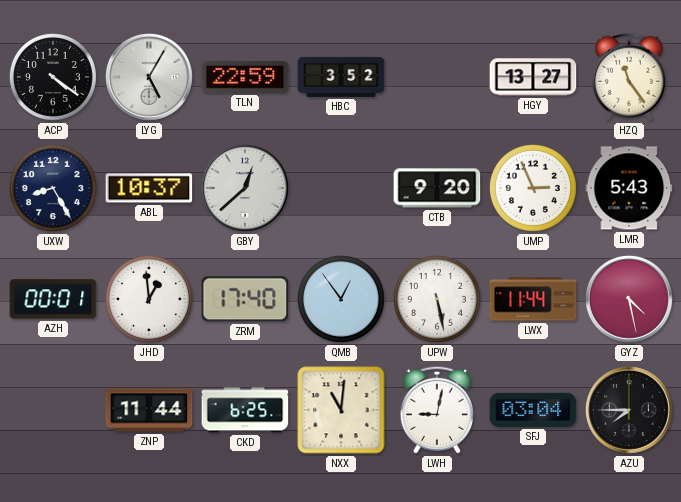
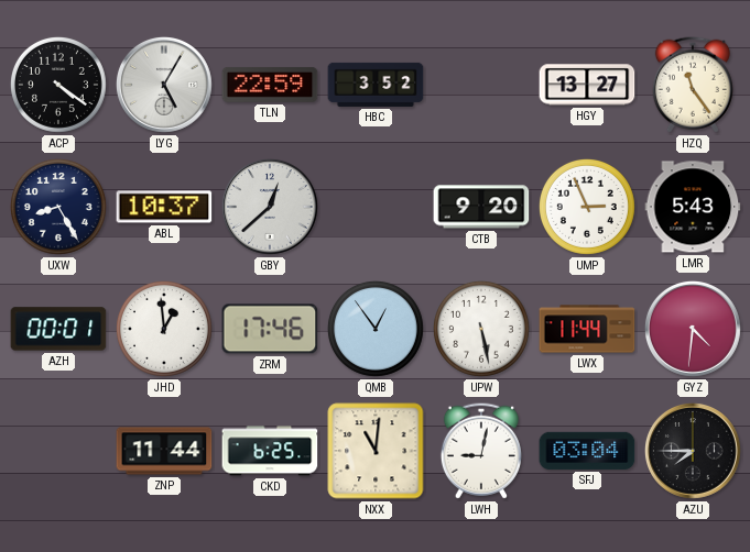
ZRM: 17:40 -> 17:46 (270, 329)
GYZ: 4:28 -> 4:31 (694, 330)
